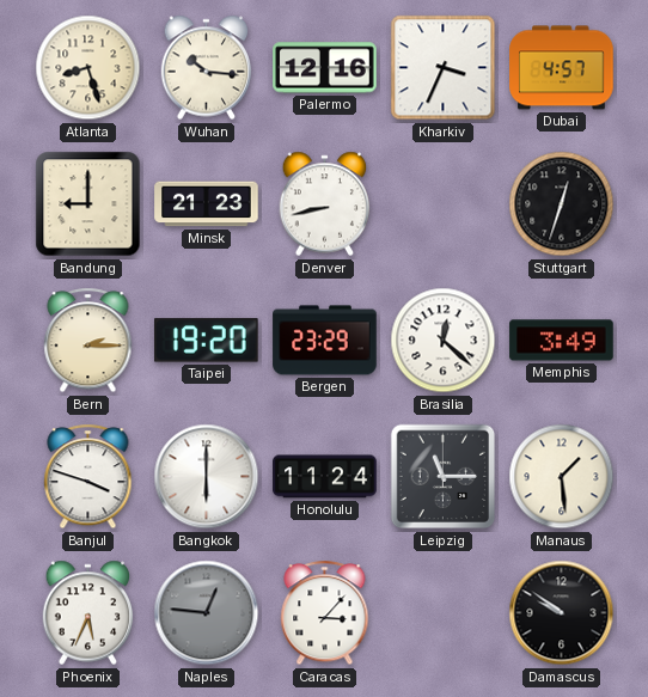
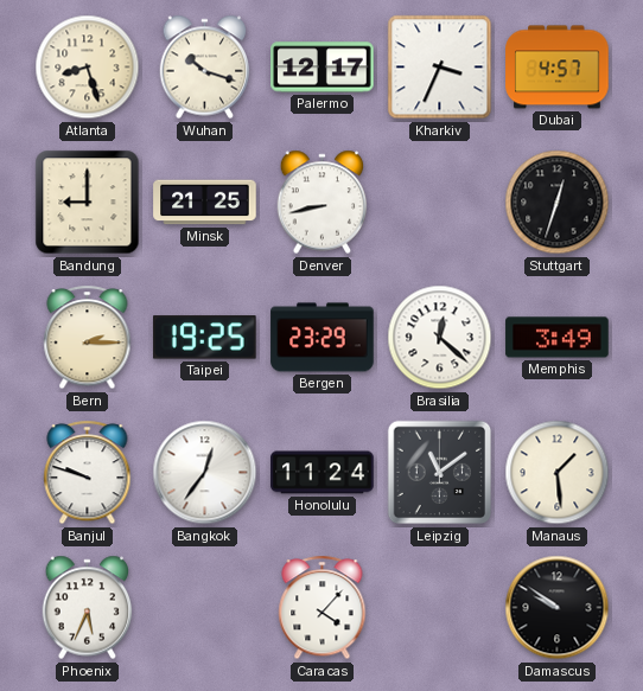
Wuhan: 10:16 -> 10:18 (205, 68)
Palermo: 12:16 -> 12:17 (323, 68)
Minsk: 21:23 -> 21:25 (205, 203)
Taipei: 19:20 -> 19:25 (205, 338)
Banjul: 3:48 -> 9:48 (88, 473)
Bangkok: 6:00 -> 12:36 (205, 473)
Leipzig: 11:15 -> 11:09 (440, 473)
Naples: 12:46 -> none (207, 613)
Caracas: 3:07 -> 4:07 (323, 608)
